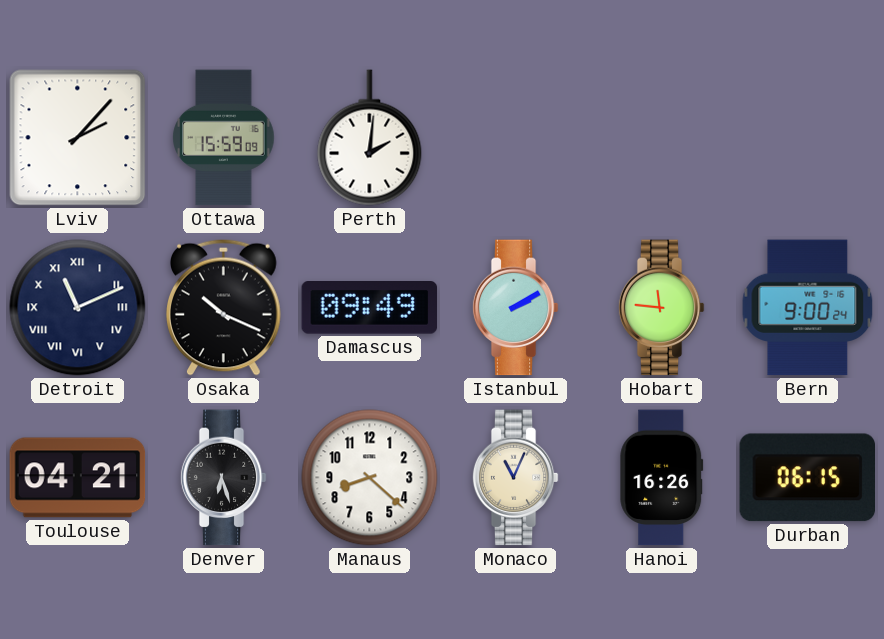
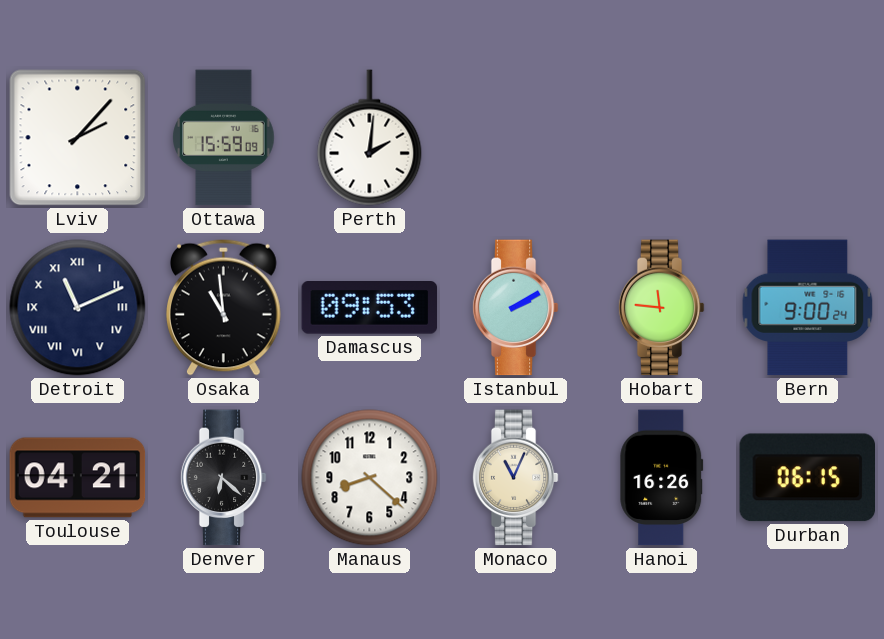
Osaka: 10:19 -> 10:59 (224, 307)
Damascus: 09:49 -> 09:53 (370, 308)
Denver: 6:27 -> 6:22 (223, 478)
